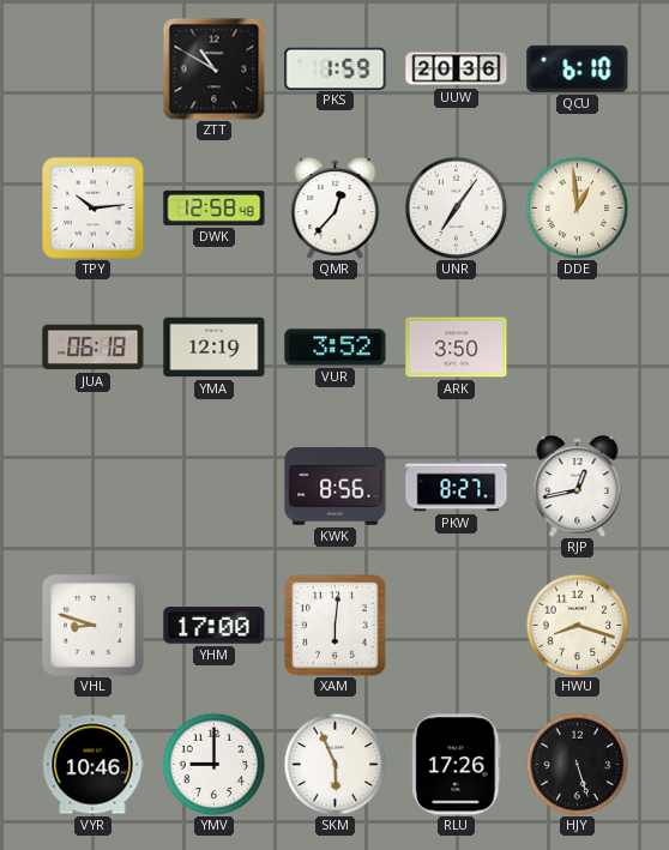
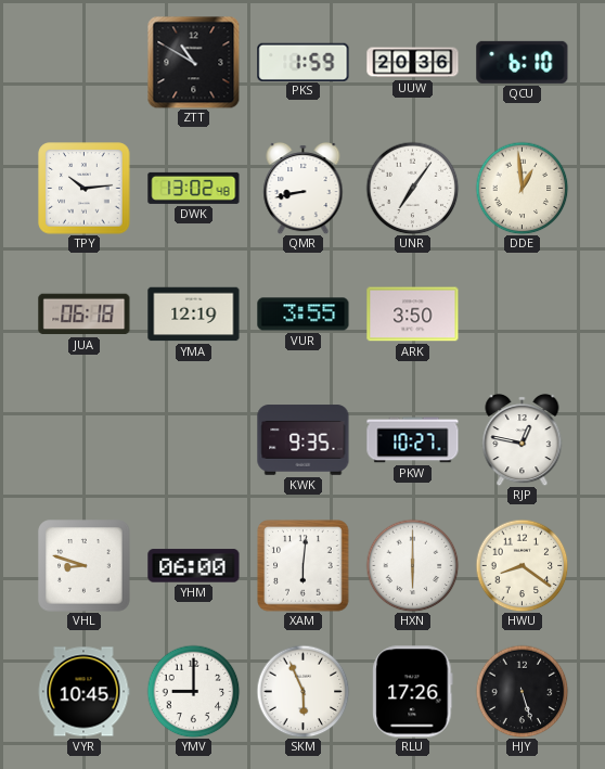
DWK: 12:58 -> 13:02 (194, 188)
QMR: 12:37 -> 8:43 (304, 188)
VUR: 3:52 -> 3:55 (304, 315)
KWK: 8:56 -> 9:35 (304, 440)
PKW: 8:27 -> 10:27 (413, 440)
RJP: 12:43 -> 12:47 (523, 439)
YHM: 17:00 -> 06:00 (194, 566)
HXN: none -> 6:00 (412, 565)
HWU: 8:18 -> 8:21 (522, 565)
VYR: 10:46 -> 10:45 (83, 692)
